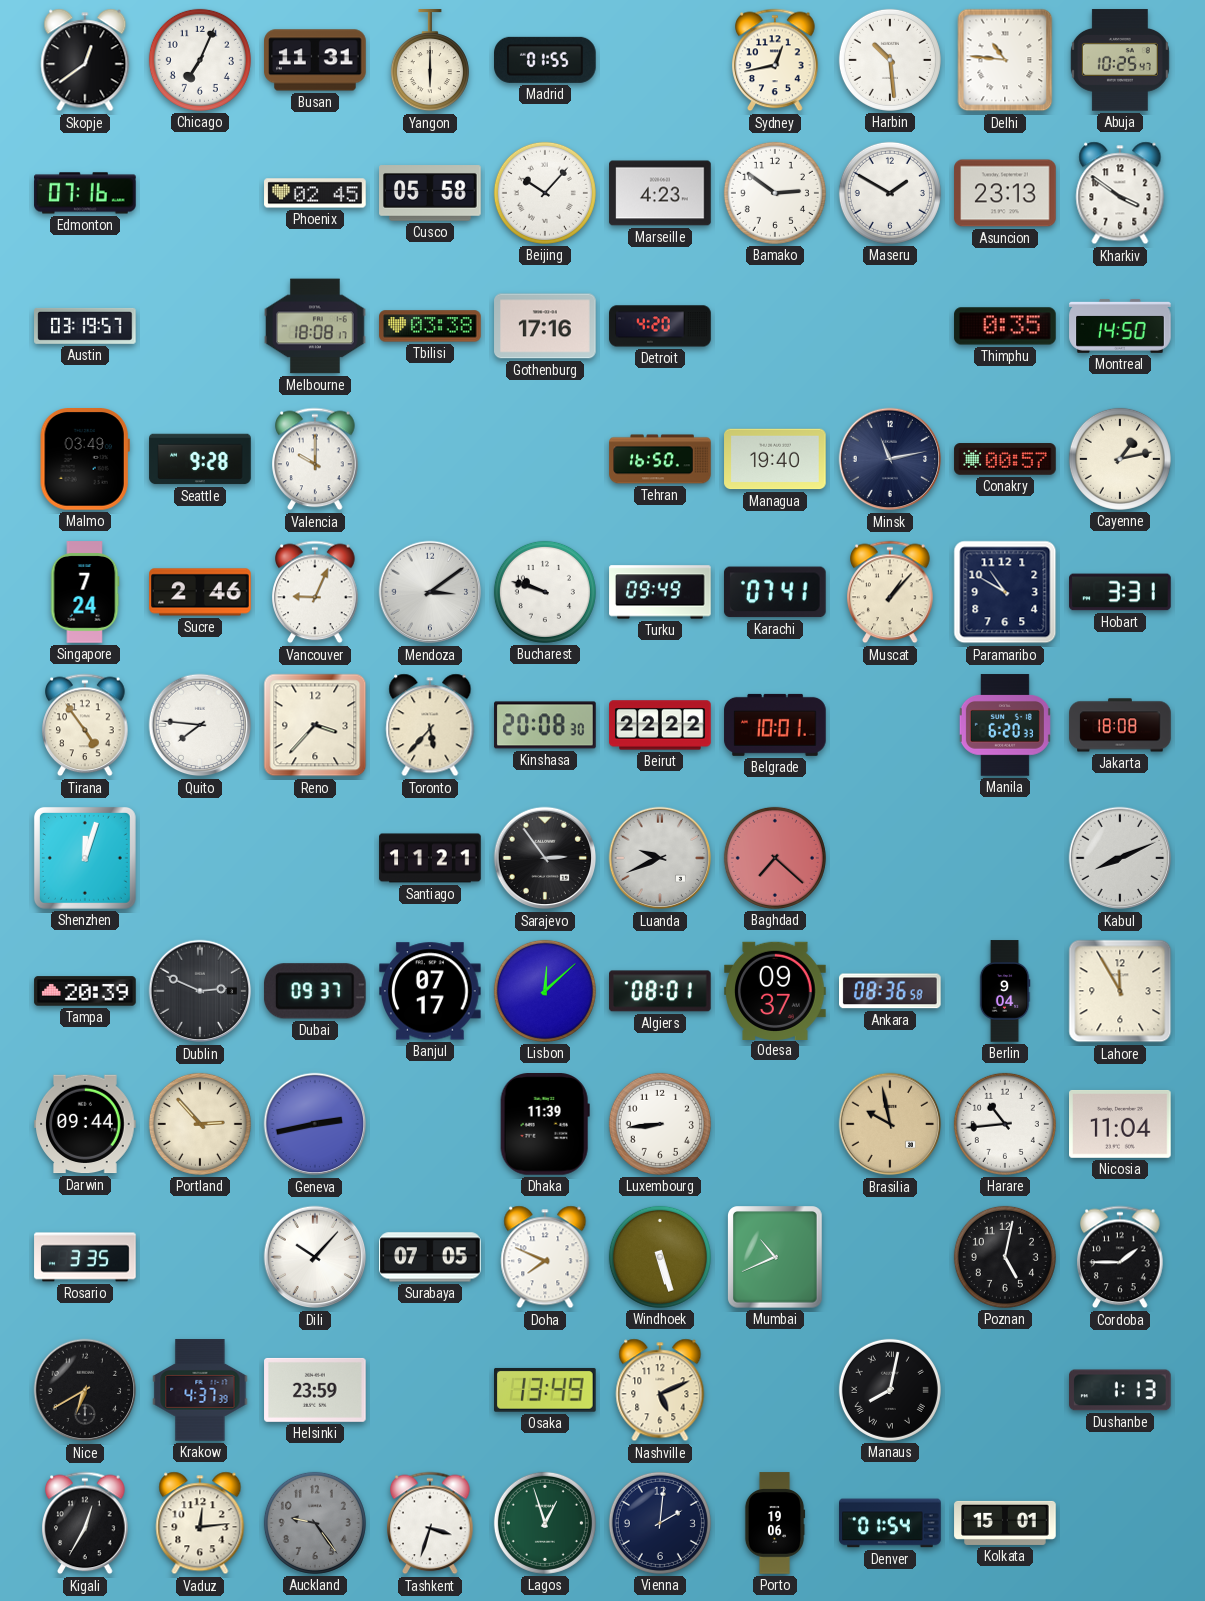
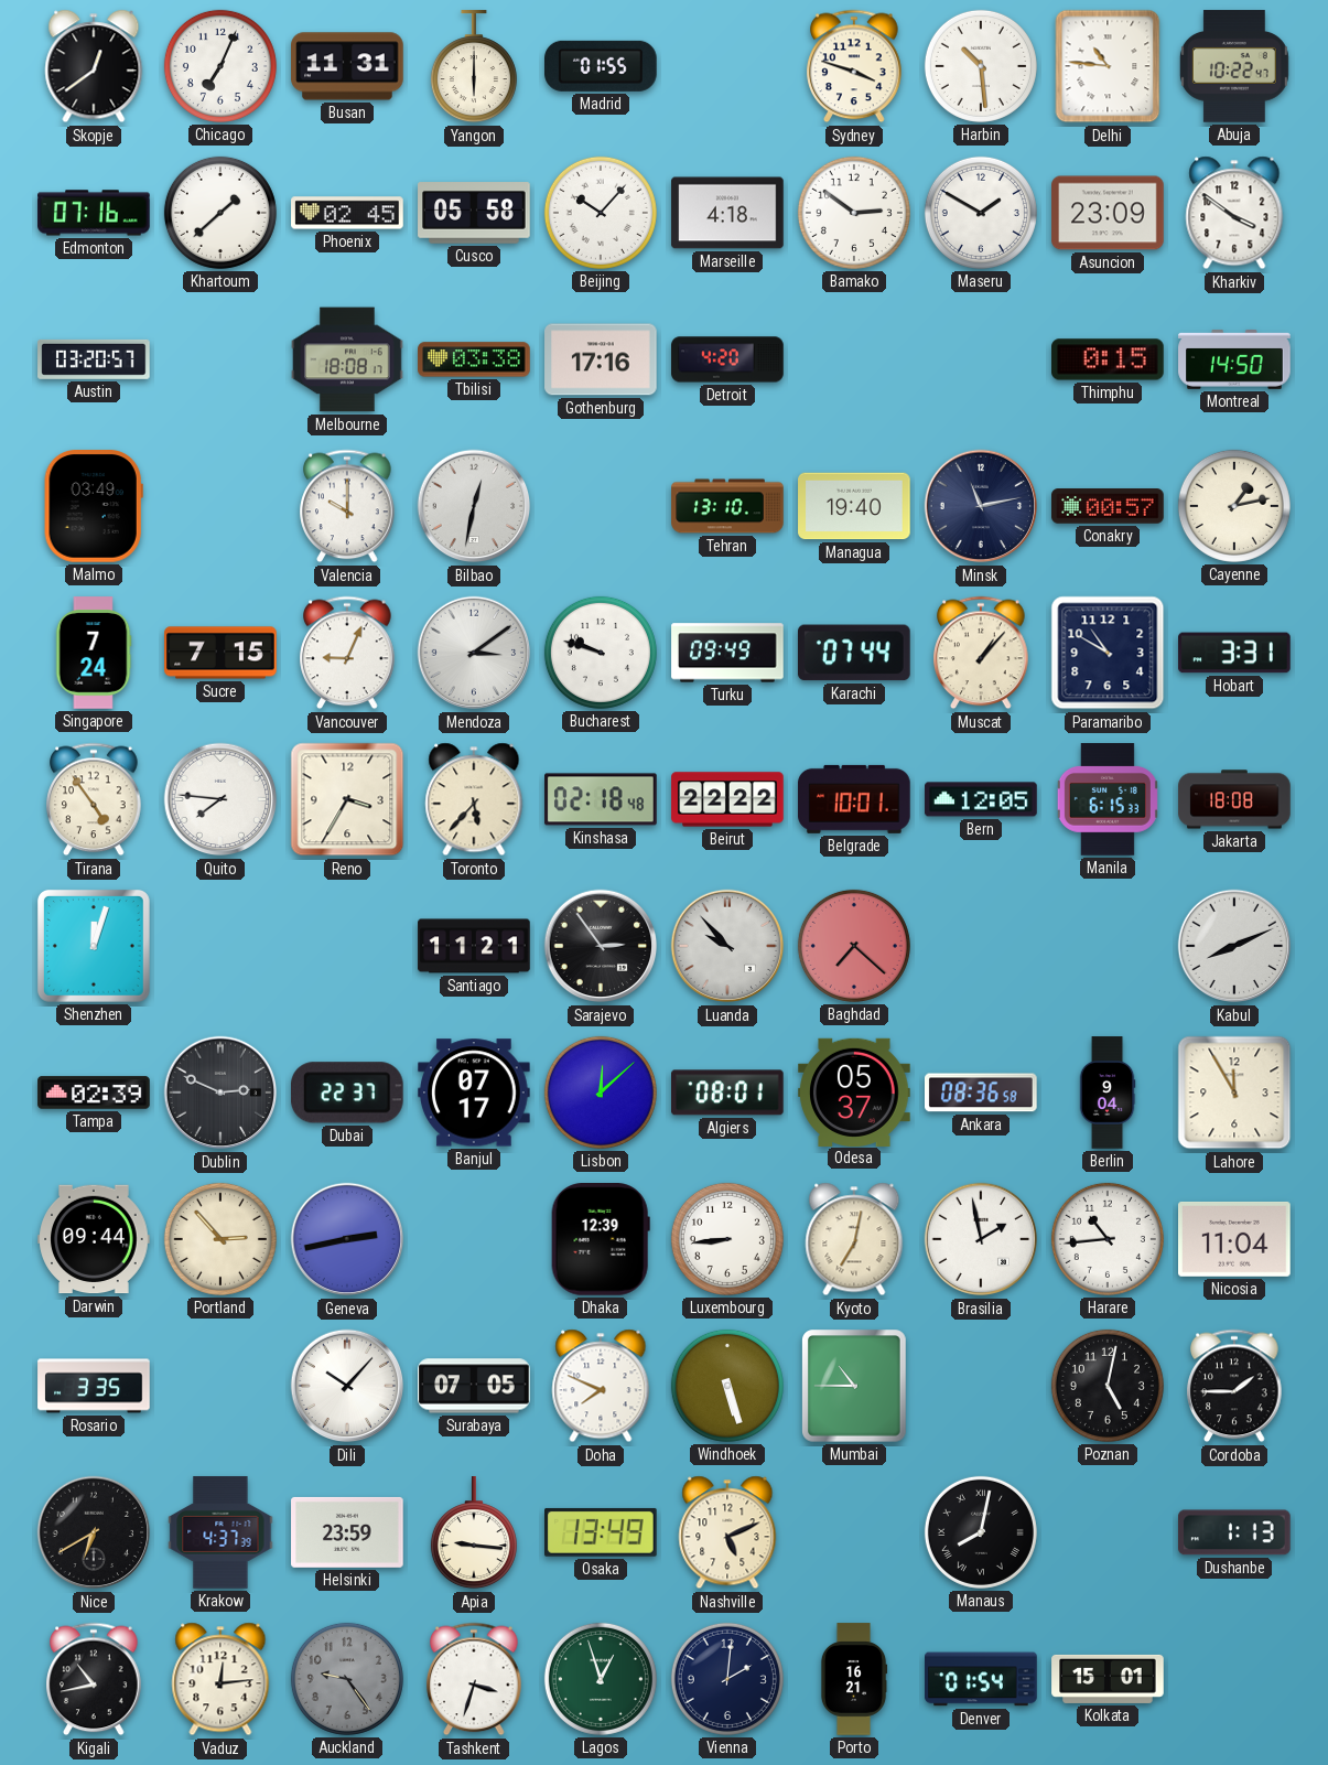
Sydney: 12:43 -> 3:48 (854, 66)
Abuja: 10:25 -> 10:22 (1234, 66)
Khartoum: none -> 1:38 (220, 213)
Marseille: 4:23 -> 4:18 (727, 213)
Asuncion: 23:13 -> 23:09 (1108, 213)
Austin: 03:19 -> 03:20 (94, 359)
Thimphu: 0:35 -> 0:15 (1108, 359)
Seattle: 9:28 -> none (200, 459)
Bilbao: none -> 12:32 (474, 506)
Tehran: 16:50 -> 13:10 (727, 506)
Sucre: 2:46 -> 7:15 (220, 653)
Karachi: 07:41 -> 07:44 (854, 653)
Reno: 3:37 -> 3:35 (347, 799)
Kinshasa: 20:08 -> 02:18 (601, 799)
Bern: none -> 12:05 (981, 799)
Manila: 6:20 -> 6:15 (1108, 799)
Luanda: 9:41 -> 9:53 (727, 946)
Tampa: 20:39 -> 02:39 (94, 1093)
Dubai: 09:37 -> 22:37 (347, 1093)
Odesa: 09:37 -> 05:37 (854, 1091)
Dhaka: 11:39 -> 12:39 (601, 1240)
Kyoto: none -> 7:02 (854, 1239)
Brasilia: 9:58 -> 1:58 (981, 1239)
Brasilia dial: champagne -> white (981, 1239)
Mumbai: 10:41 -> 10:45 (854, 1386)
Apia: none -> 9:16 (474, 1533)
Kigali: 12:35 -> 10:43 (94, 1679)
Porto: 19:06 -> 16:21 (854, 1679)
